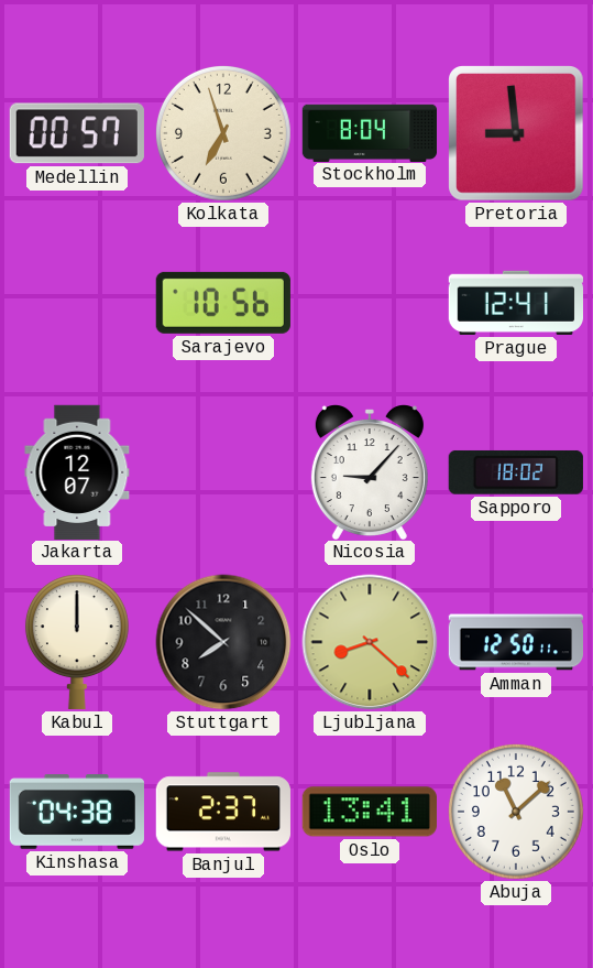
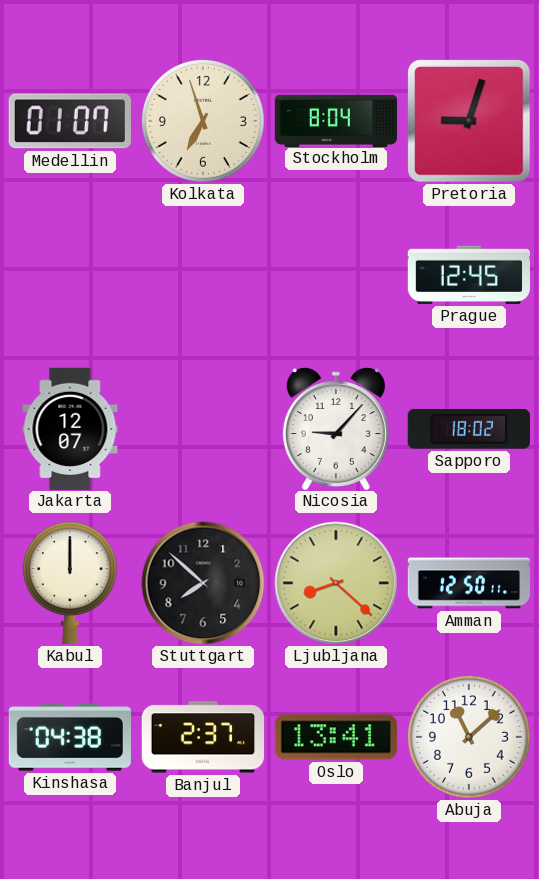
Medellin: 00:57 -> 01:07 (70, 121)
Pretoria: 8:59 -> 9:03 (470, 122)
Sarajevo: 10:56 -> none (223, 303)
Prague: 12:41 -> 12:45 (468, 275)
